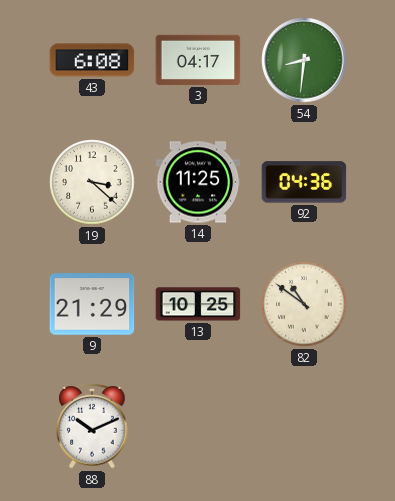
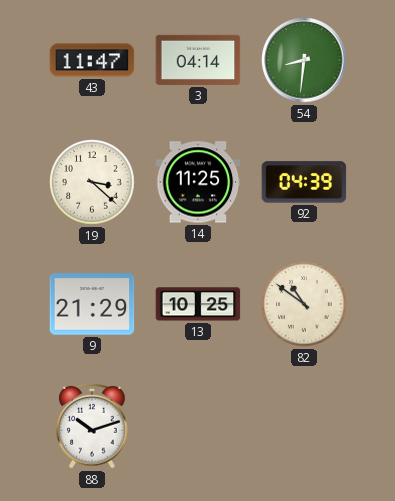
43: 6:08 -> 11:47 (92, 60)
3: 04:17 -> 04:14 (198, 60)
92: 04:36 -> 04:39 (304, 182)
88: 10:11 -> 10:12 (92, 426)
